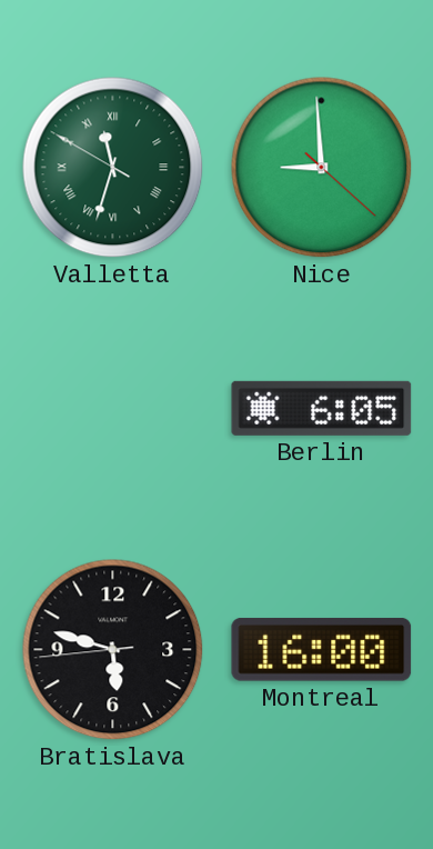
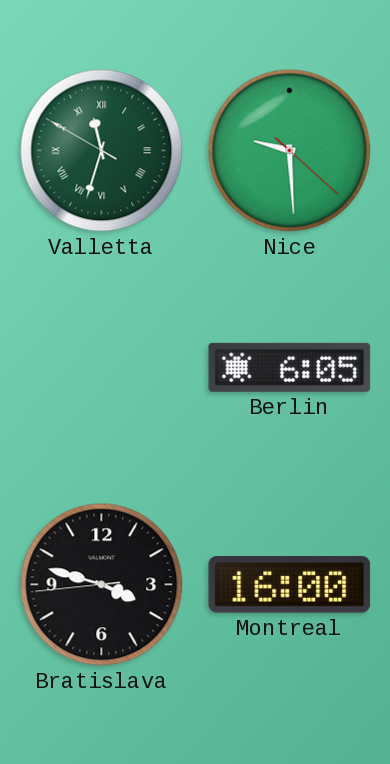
Nice: 8:59 -> 9:29 (290, 151)
Bratislava: 5:47 -> 3:47 (102, 585)
